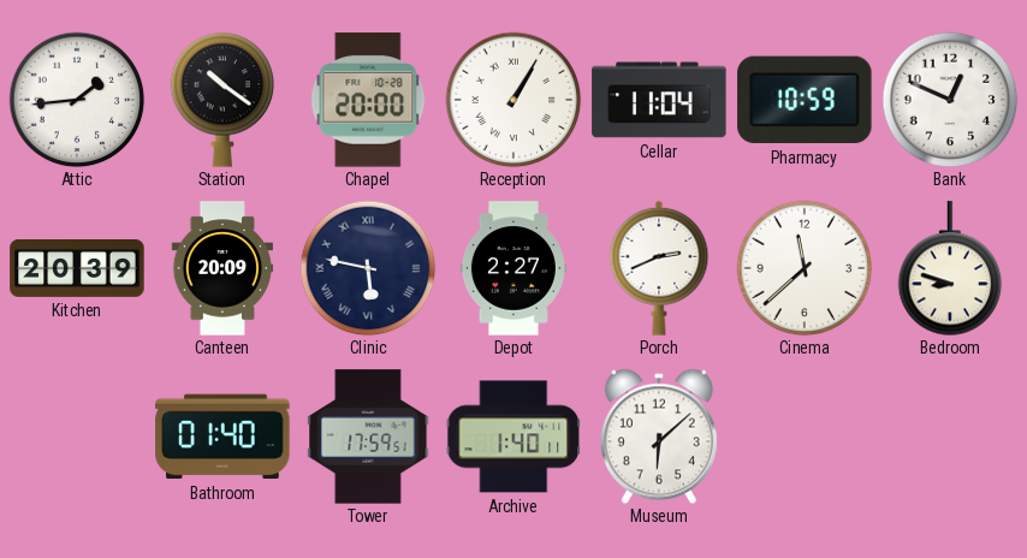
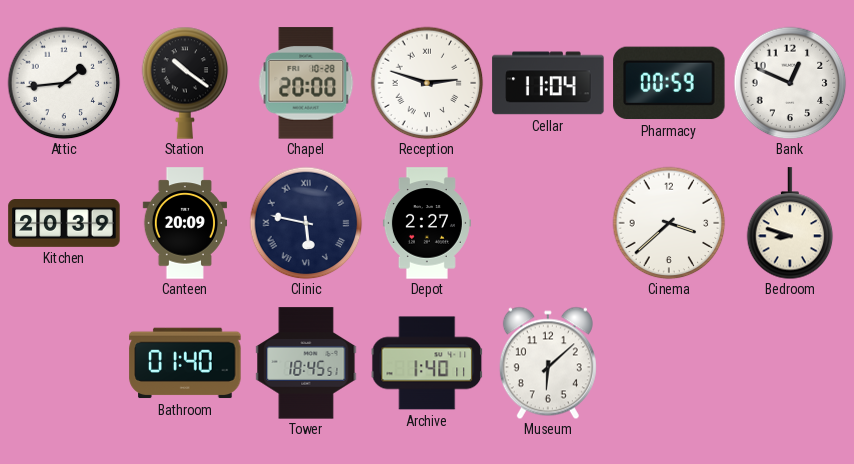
Reception: 1:05 -> 2:48 (427, 83)
Pharmacy: 10:59 -> 00:59 (669, 83)
Porch: 2:41 -> none (659, 268)
Cinema: 11:38 -> 3:38 (669, 223)
Tower: 17:59 -> 18:45 (306, 363)
